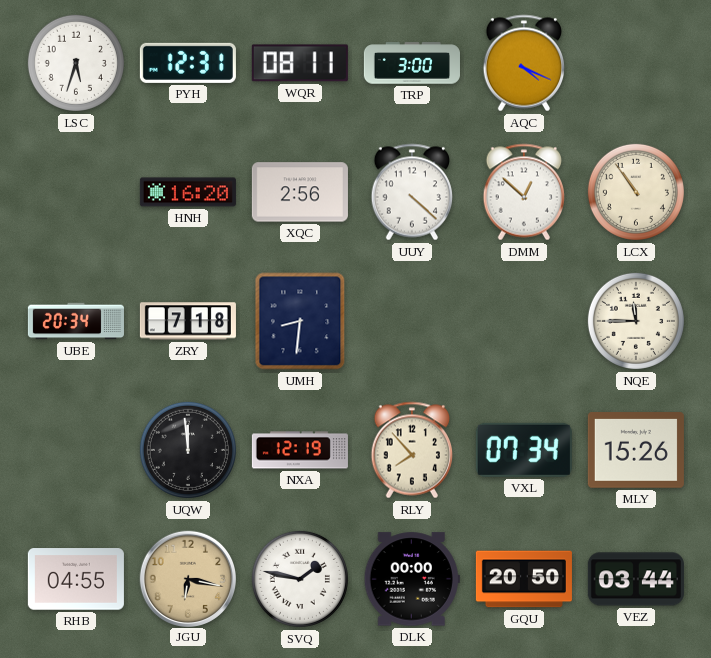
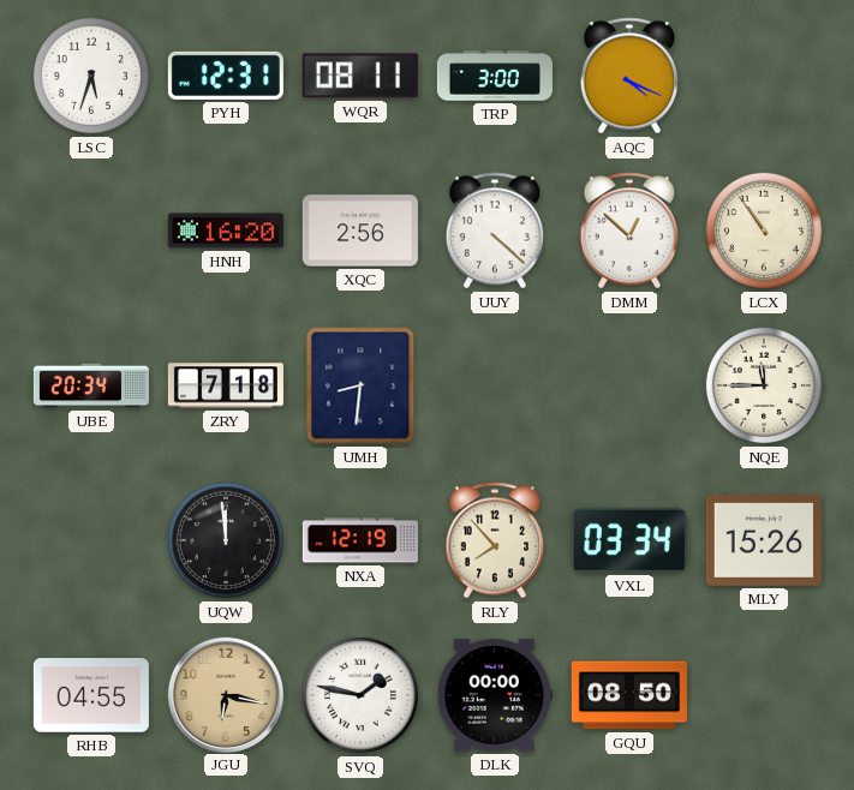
VXL: 07:34 -> 03:34 (629, 540)
GQU: 20:50 -> 08:50 (629, 695)
VEZ: 03:44 -> none (636, 579)
